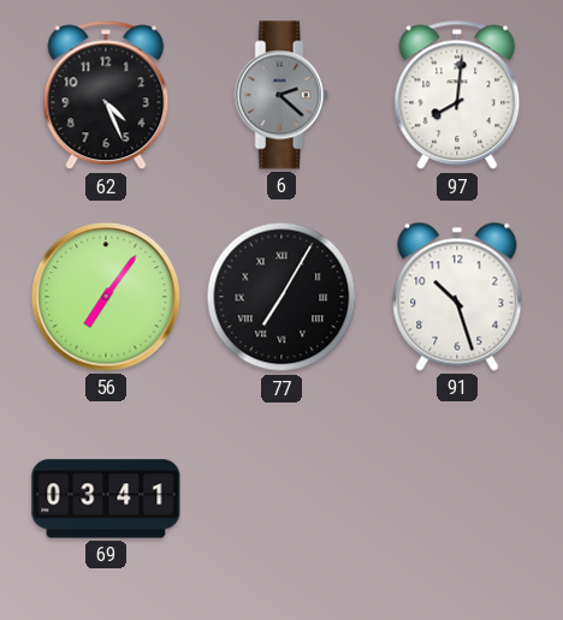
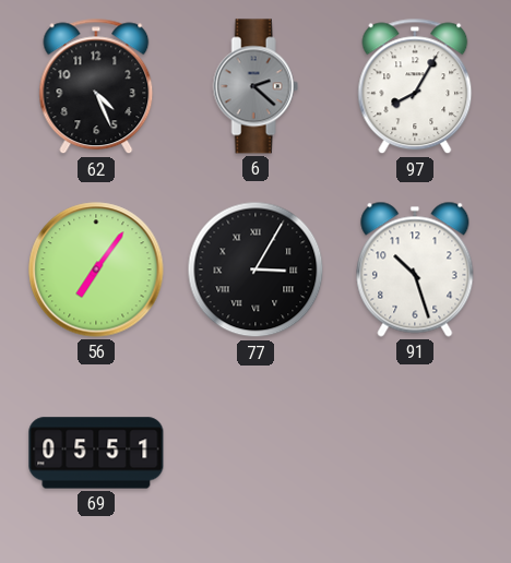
97: 8:01 -> 8:05 (415, 86)
77: 7:05 -> 3:05 (255, 269)
69: 03:41 -> 05:51 (96, 453)
